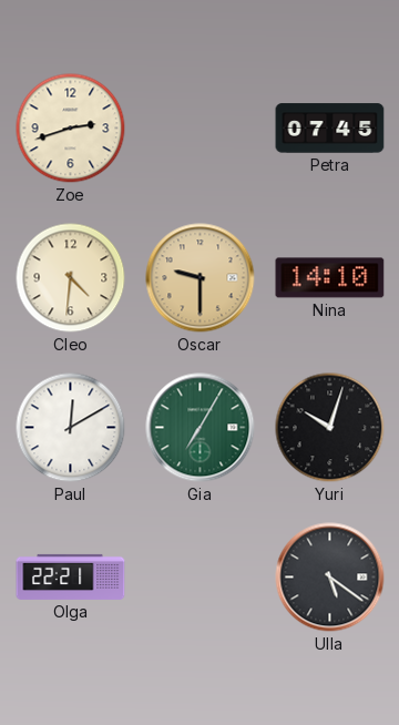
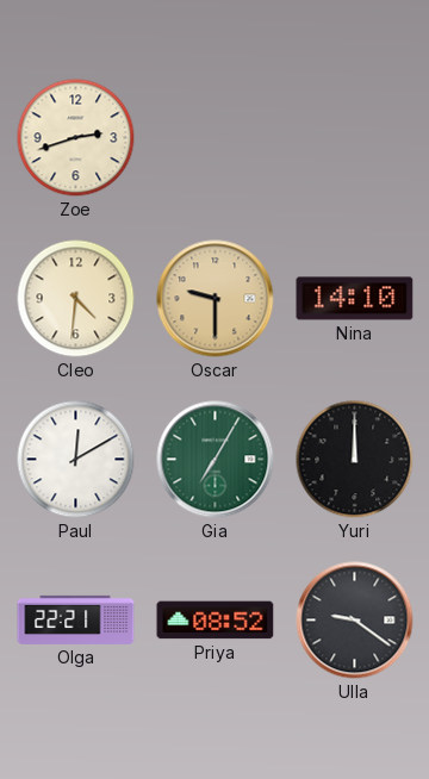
Petra: 07:45 -> none (330, 129)
Yuri: 10:03 -> 12:00 (355, 460)
Priya: none -> 08:52 (216, 621)
Ulla: 5:21 -> 9:21 (355, 621)
